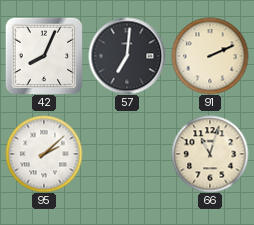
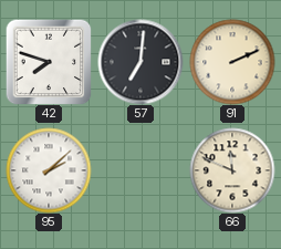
42: 8:04 -> 7:48 (49, 62)
66: 11:03 -> 11:49 (232, 170)
